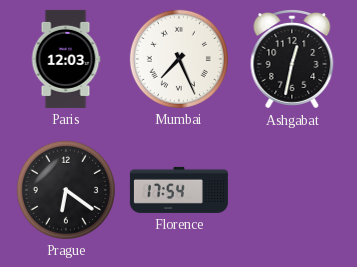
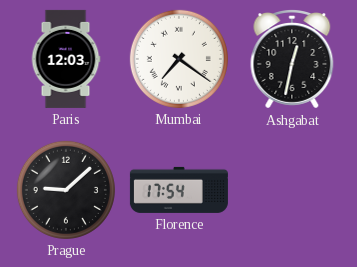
Mumbai: 7:26 -> 7:21 (179, 59)
Prague: 6:21 -> 9:08 (66, 190)
